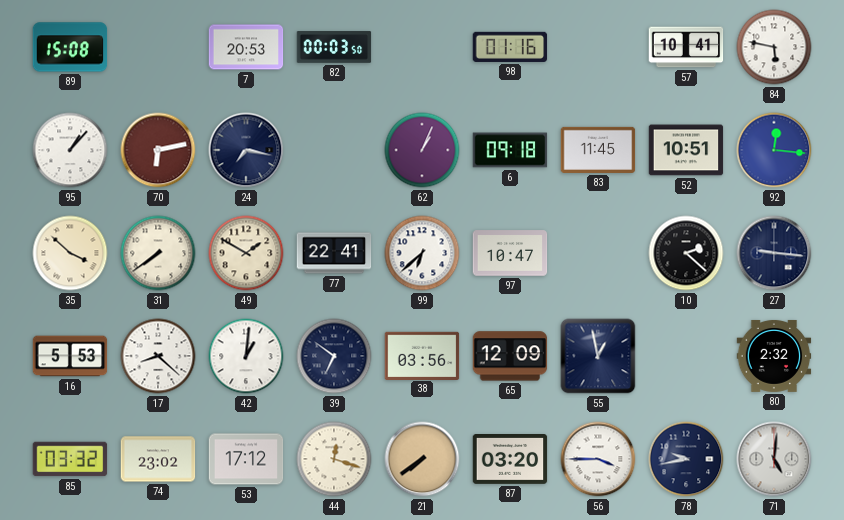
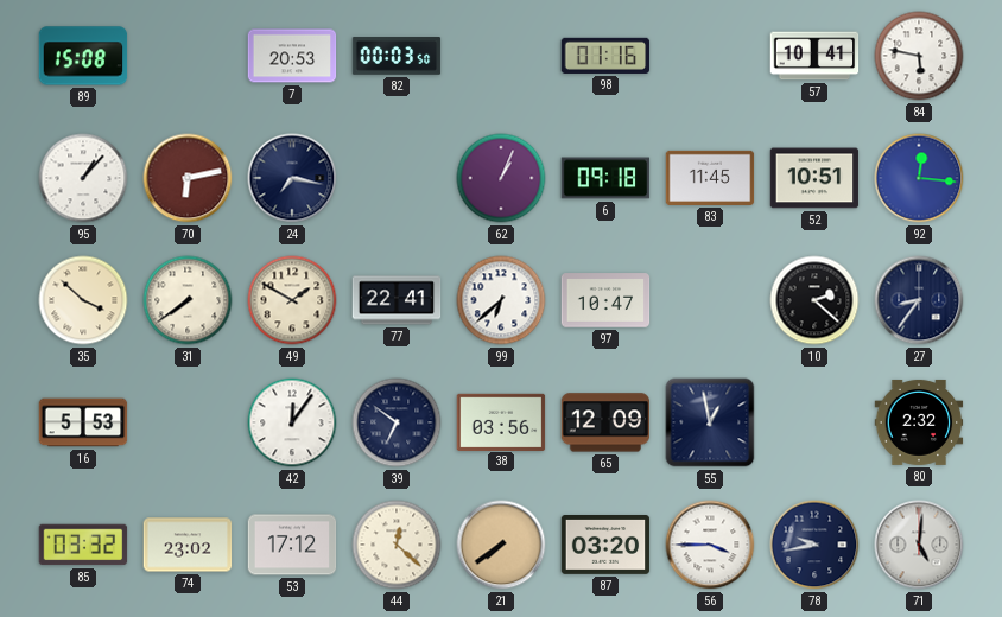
27: 9:16 -> 8:36 (919, 300)
17: 8:22 -> none (158, 356)
42: 1:01 -> 12:06 (292, 422)
44: 12:18 -> 12:22 (397, 545)
